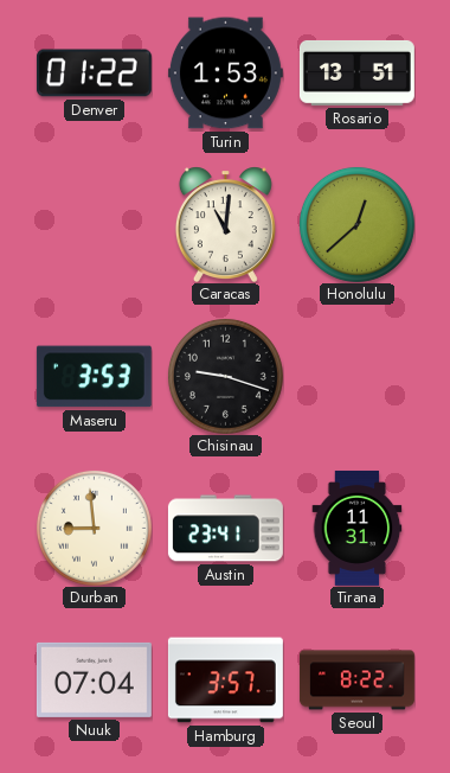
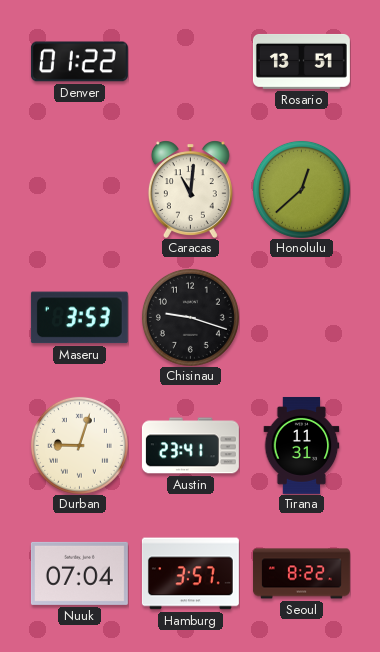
Turin: 1:53 -> none (225, 74)
Durban: 8:59 -> 9:03 (79, 445)
